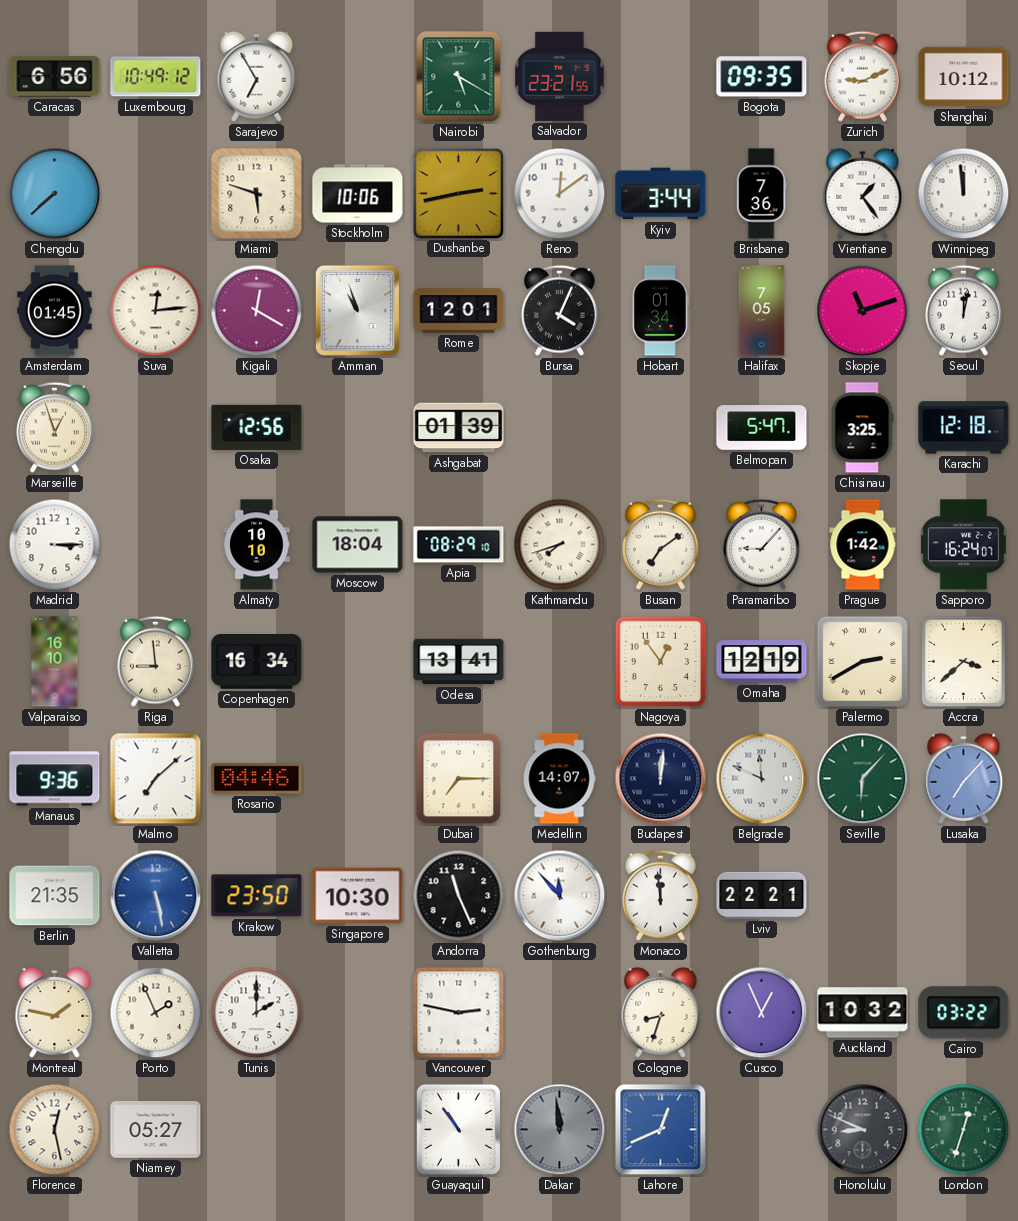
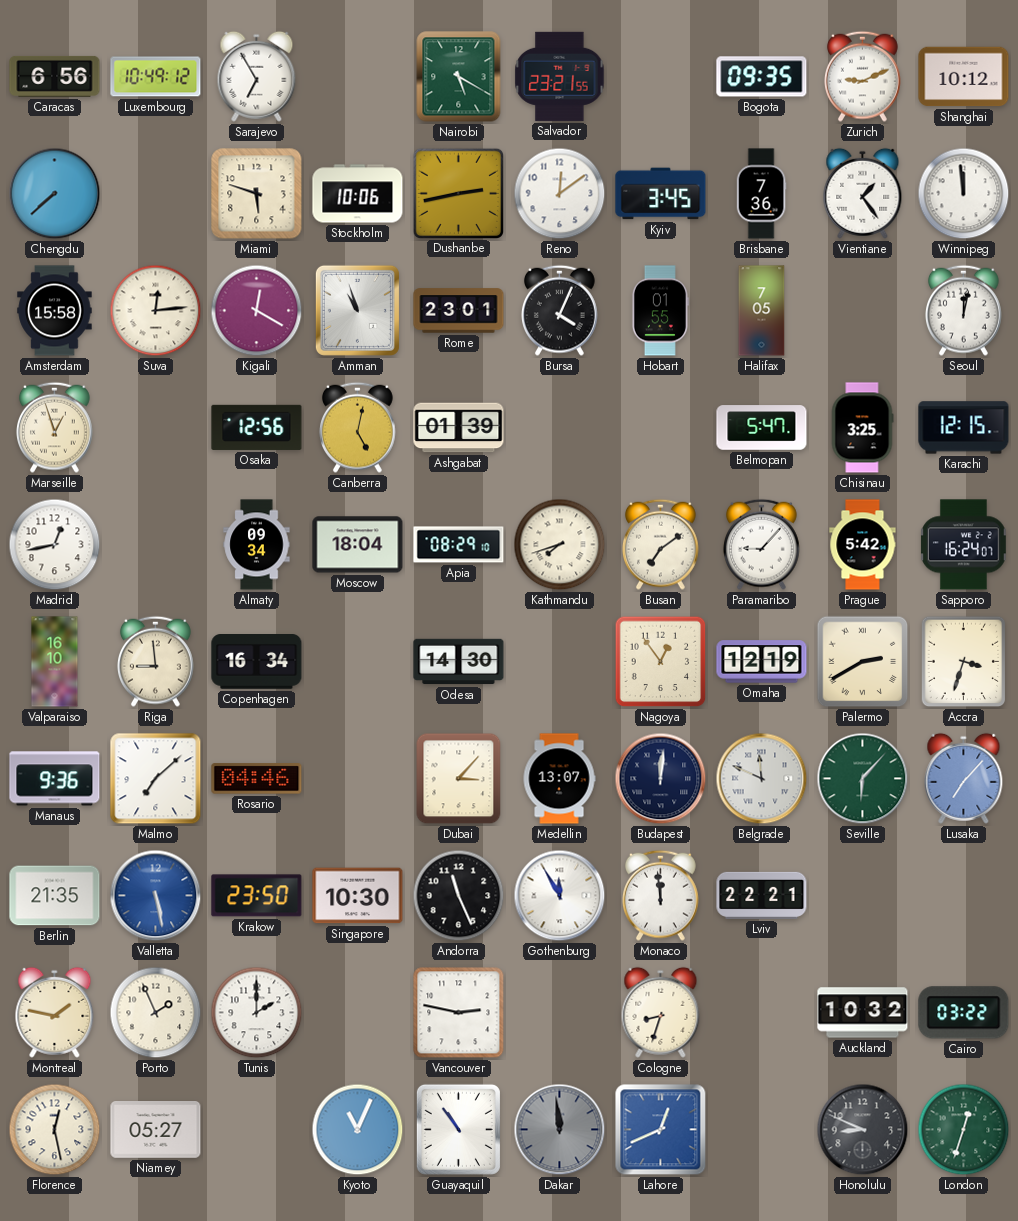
Kyiv: 3:44 -> 3:45 (661, 194)
Amsterdam: 01:45 -> 15:58 (55, 311)
Rome: 12:01 -> 23:01 (459, 311)
Hobart: 01:34 -> 01:55 (660, 311)
Skopje: 11:12 -> none (863, 311)
Canberra: none -> 5:02 (358, 427)
Karachi: 12:18 -> 12:15 (964, 428)
Madrid: 3:15 -> 12:43 (55, 545)
Almaty: 10:10 -> 09:34 (257, 545)
Prague: 1:42 -> 5:42 (863, 545)
Odesa: 13:41 -> 14:30 (459, 662)
Accra: 3:38 -> 3:33 (964, 662)
Dubai: 7:15 -> 3:07 (459, 779)
Medellin: 14:07 -> 13:07 (559, 779)
Gothenburg: 11:53 -> 11:55 (560, 896)
Cusco: 12:56 -> none (762, 1013)
Kyoto: none -> 11:04 (358, 1130)
